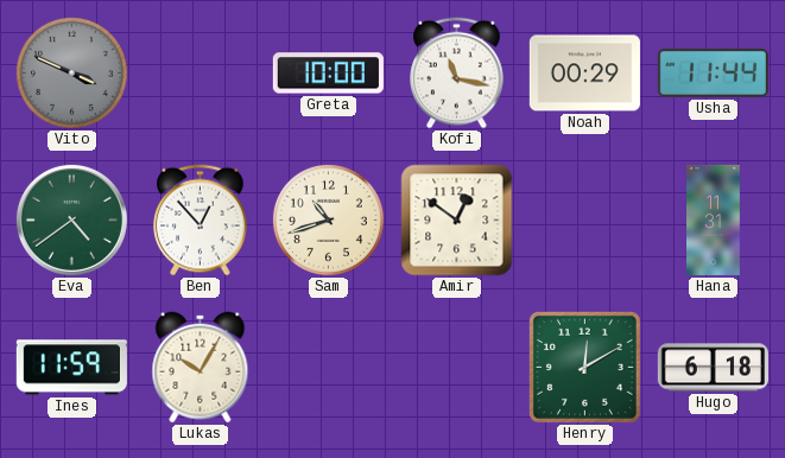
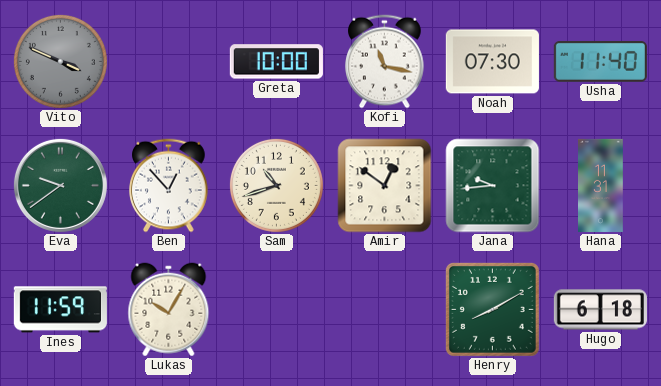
Noah: 00:29 -> 07:30 (492, 62)
Usha: 11:44 -> 11:40 (600, 62)
Eva: 4:39 -> 9:39 (60, 185)
Jana: none -> 9:44 (493, 186)
Henry: 12:10 -> 8:10 (492, 309)
